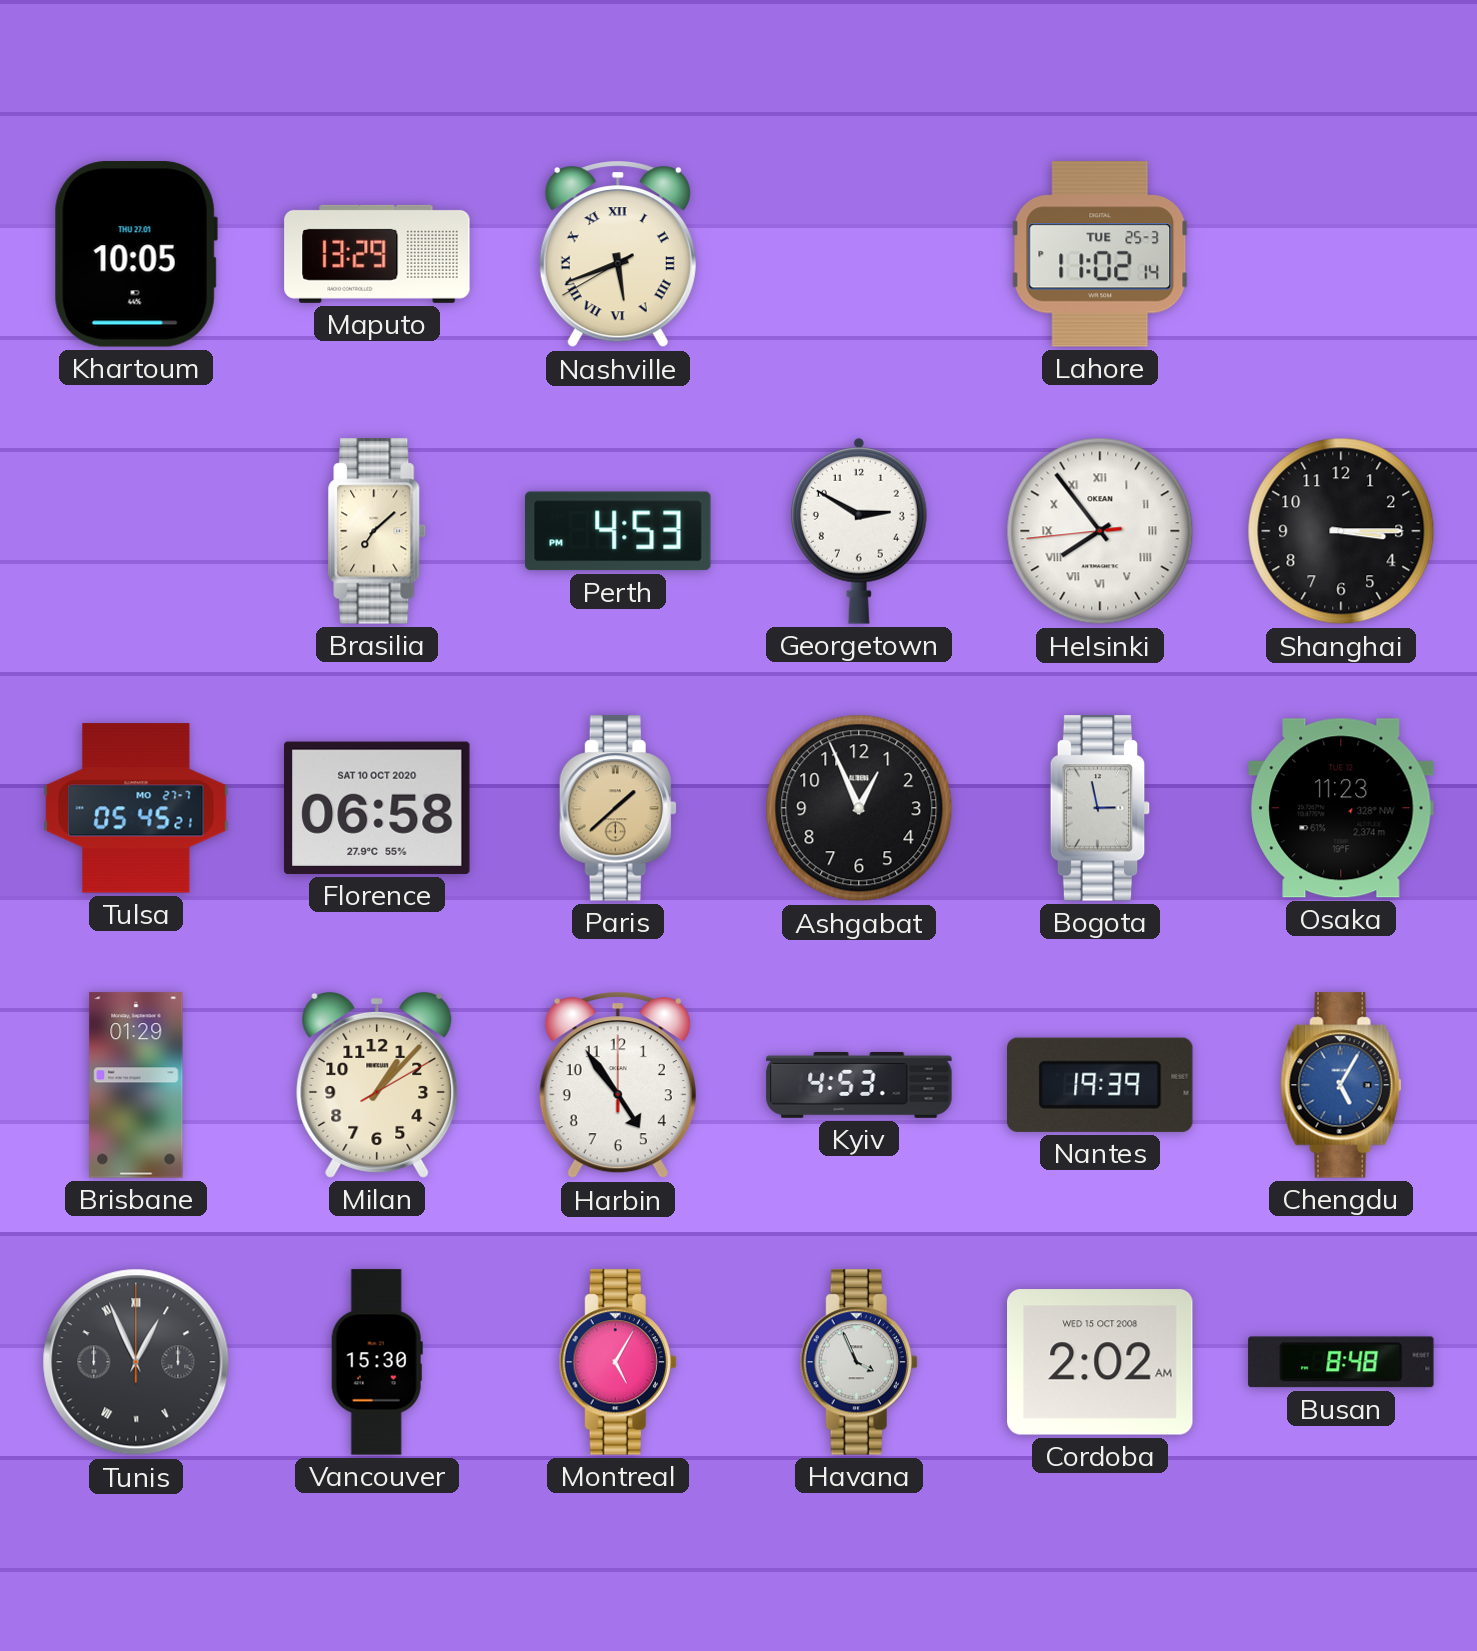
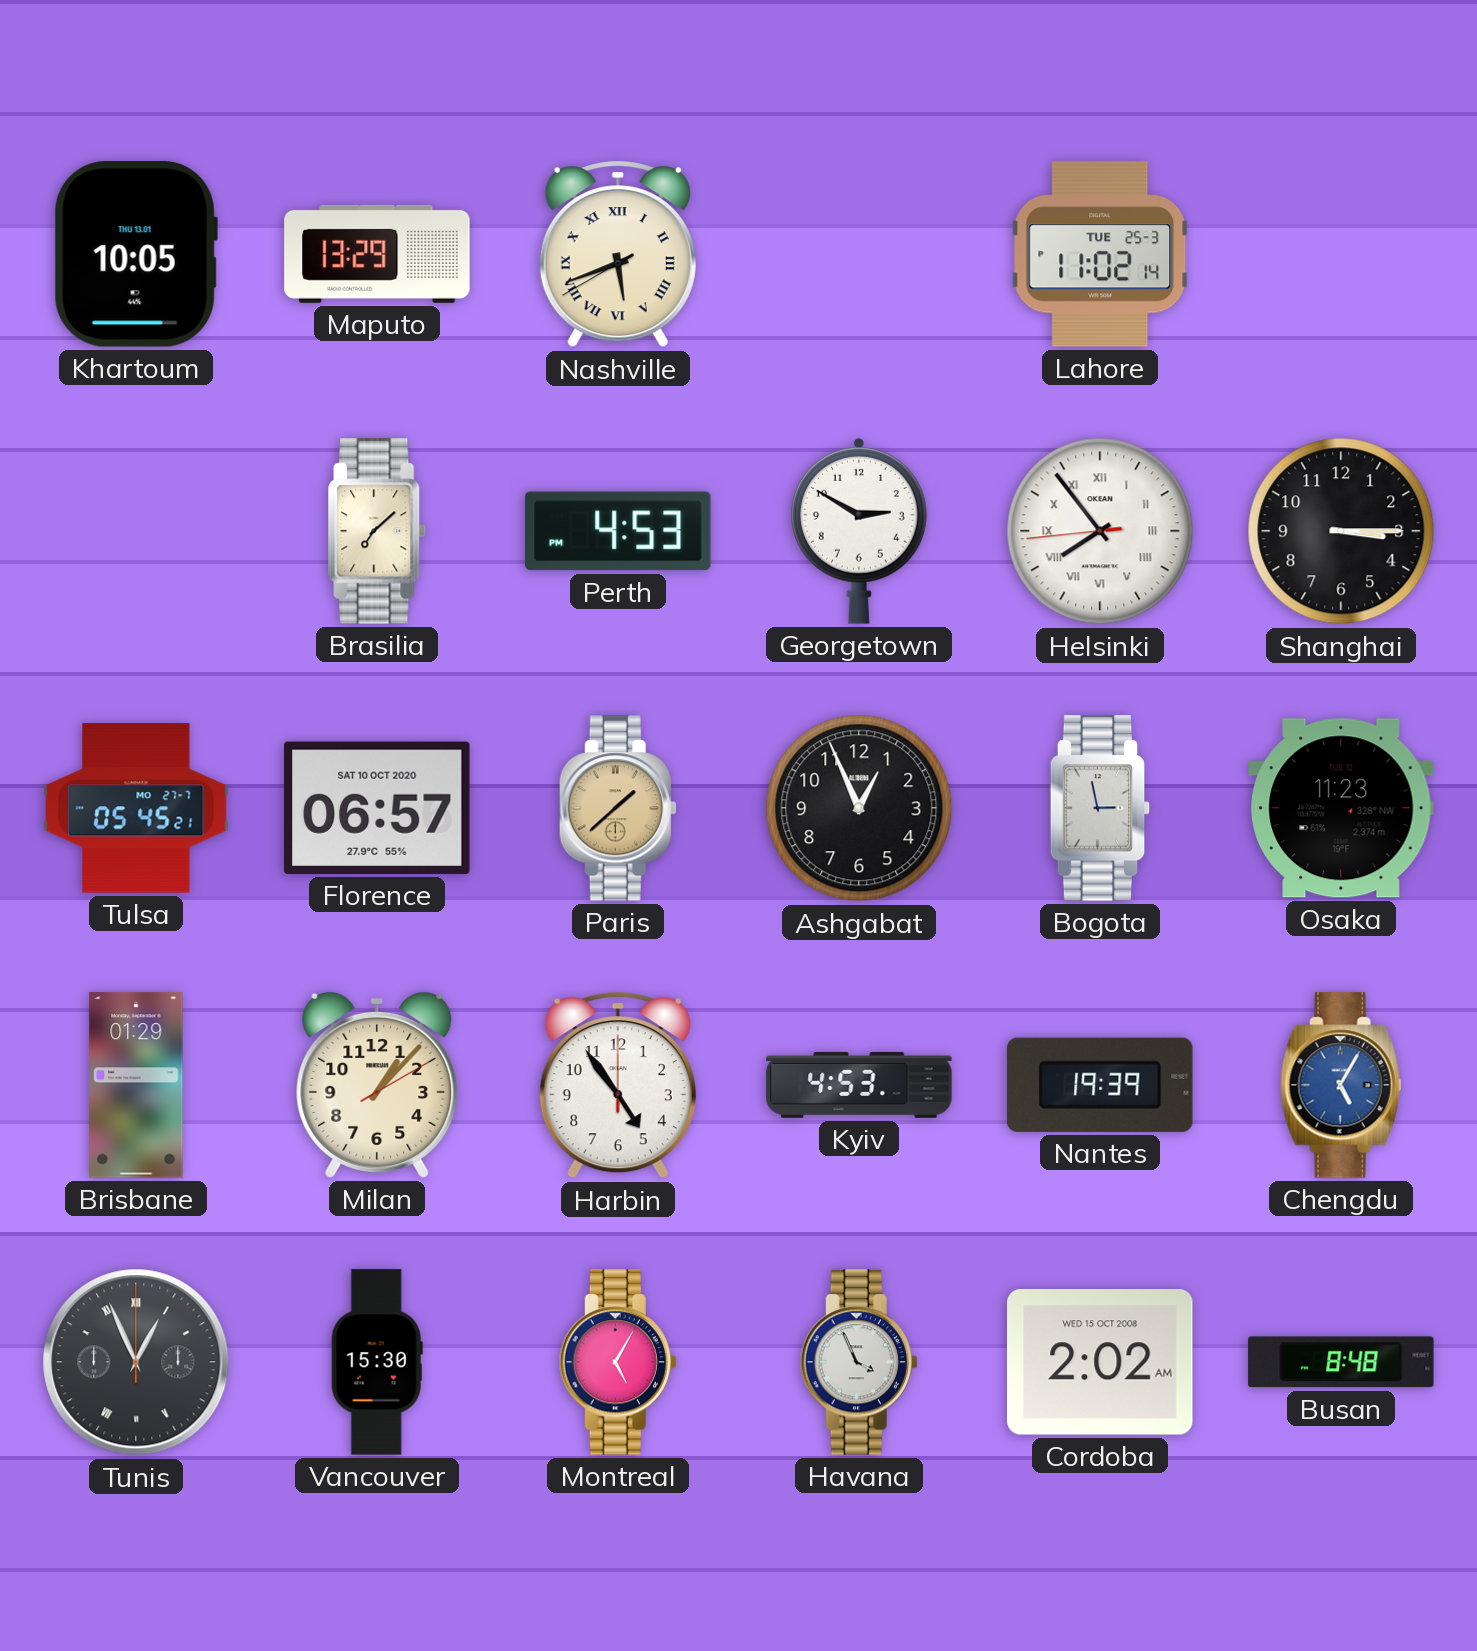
Khartoum date: THU 27.01 -> THU 13.01 (136, 254)
Florence: 06:58 -> 06:57 (377, 808)
